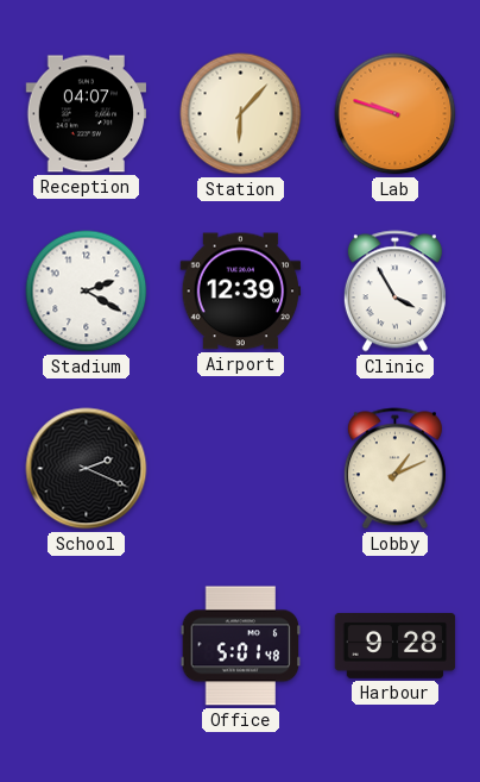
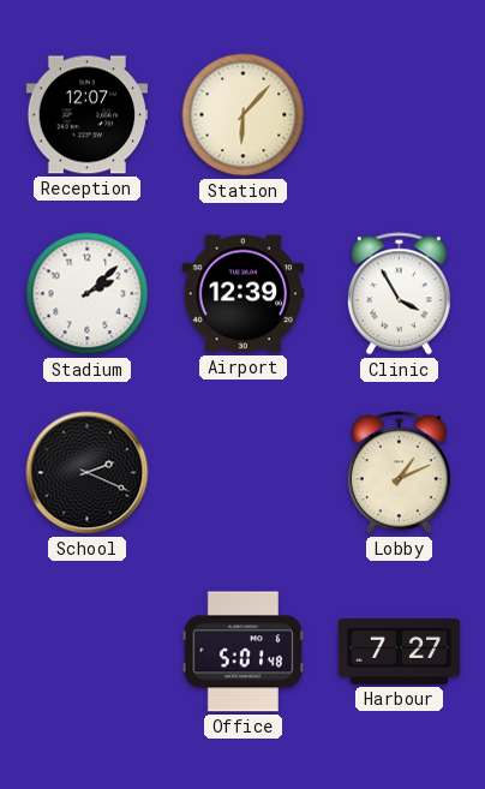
Reception: 04:07 -> 12:07 (88, 115)
Lab: 9:48 -> none (396, 114)
Stadium: 2:20 -> 2:08 (88, 294)
Harbour: 9:28 -> 7:27 (400, 652)
